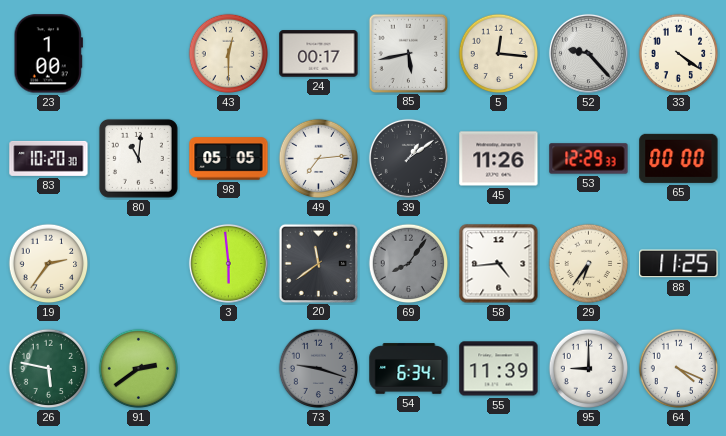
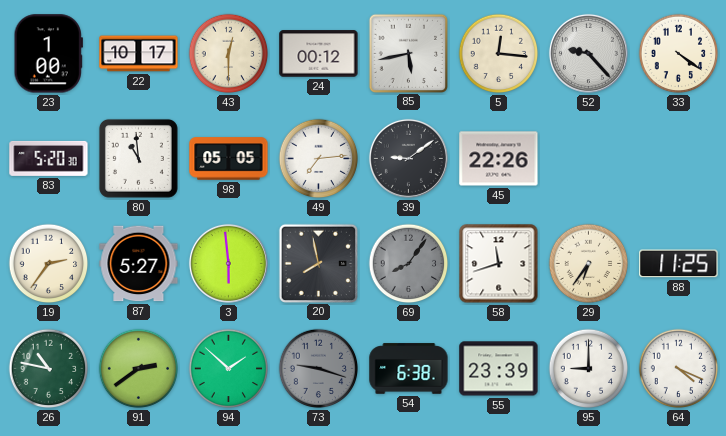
22: none -> 10:17 (139, 54)
24: 00:17 -> 00:12 (319, 54)
83: 10:20 -> 5:20 (49, 158)
80: 11:01 -> 10:59 (138, 158)
39: 1:09 -> 9:09 (408, 158)
45: 11:26 -> 22:26 (499, 159)
53: 12:29 -> none (589, 159)
65: 00:00 -> none (679, 158)
87: none -> 5:27 (139, 264)
20: 11:39 -> 7:58 (318, 263)
58: 4:44 -> 11:42 (499, 264)
26: 5:47 -> 10:47 (49, 369)
94: none -> 1:52 (229, 369)
54: 6:34 -> 6:38 (409, 369)
55: 11:39 -> 23:39 (499, 369)
